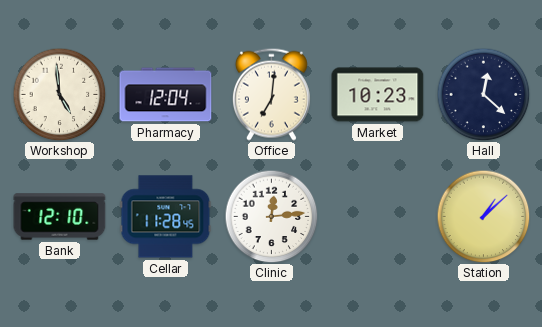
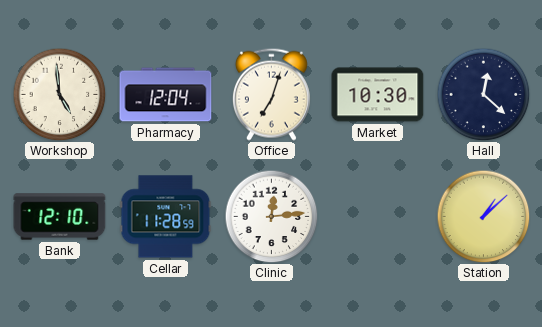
Office: 7:01 -> 7:03 (271, 94)
Market: 10:23 -> 10:30 (378, 95)
Cellar: 11:28:45 -> 11:28:59 (166, 217)
